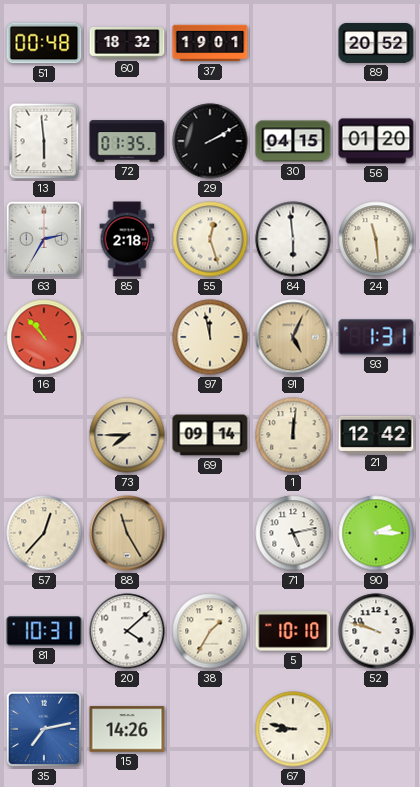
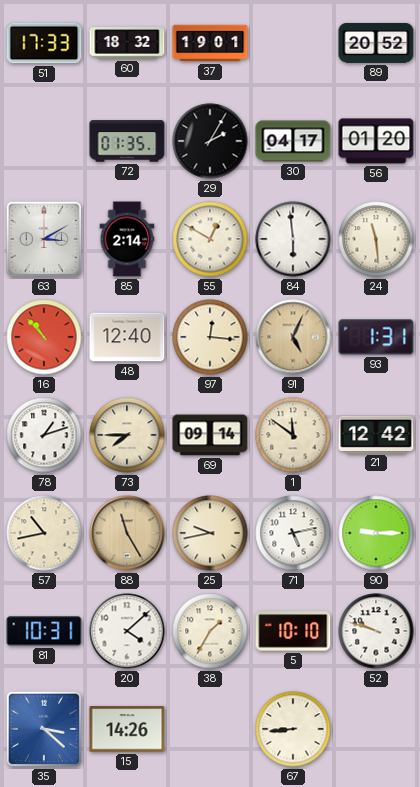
51: 00:48 -> 17:33 (44, 43)
13: 5:59 -> none (44, 141)
29: 2:10 -> 2:05 (210, 141)
30: 04:15 -> 04:17 (293, 141)
63: 2:35 -> 3:10 (44, 239)
85: 2:18 -> 2:14 (127, 239)
55: 12:27 -> 12:50 (210, 239)
48: none -> 12:40 (127, 337)
97: 11:58 -> 12:16 (210, 337)
78: none -> 1:12 (44, 435)
1: 12:01 -> 11:51 (293, 435)
57: 12:37 -> 10:43 (44, 533)
25: none -> 9:43 (210, 533)
90: 2:15 -> 9:15 (376, 533)
35: 7:13 -> 3:22 (44, 729)
67: 8:47 -> 8:44 (293, 729)
